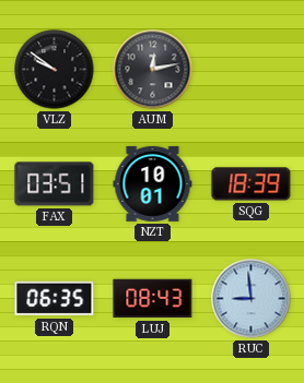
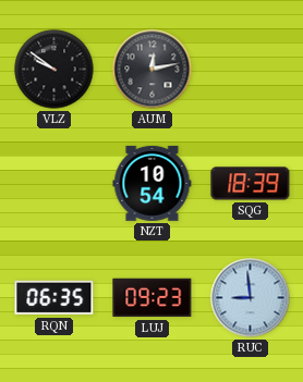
FAX: 03:51 -> none (55, 184)
NZT: 10:01 -> 10:54 (153, 183)
LUJ: 08:43 -> 09:23 (153, 298)
